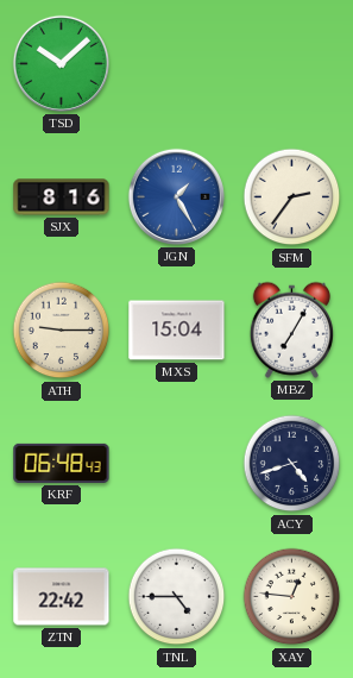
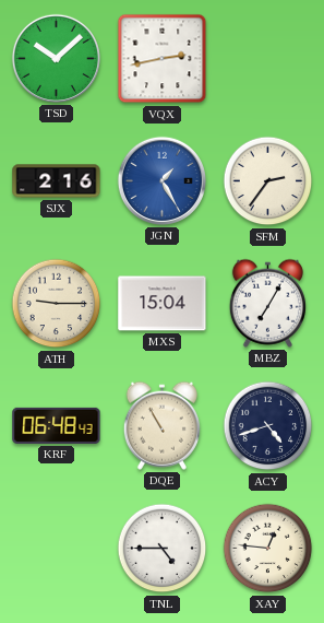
VQX: none -> 2:43 (163, 59)
SJX: 8:16 -> 2:16 (57, 181)
DQE: none -> 10:55 (161, 425)
ZTN: 22:42 -> none (62, 597)
